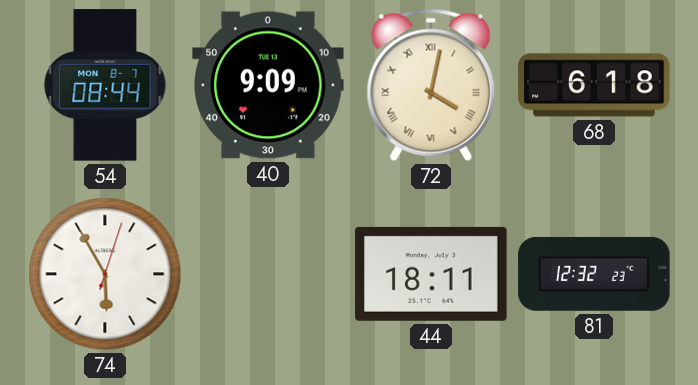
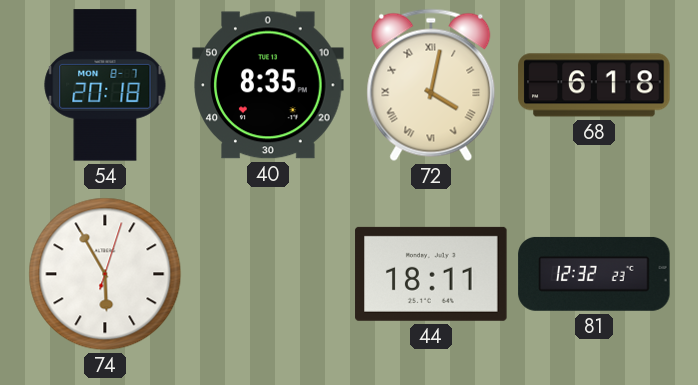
54: 08:44 -> 20:18 (105, 85)
40: 9:09 -> 8:35 (268, 85)
